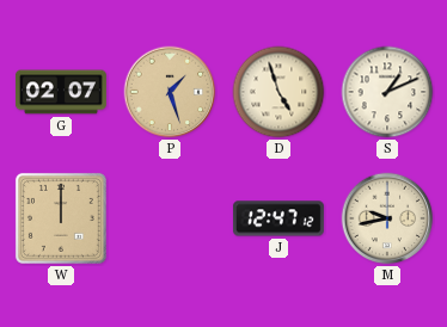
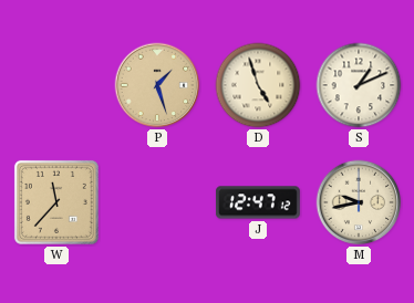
G: 02:07 -> none (61, 92)
W: 12:00 -> 11:37 (56, 202)
